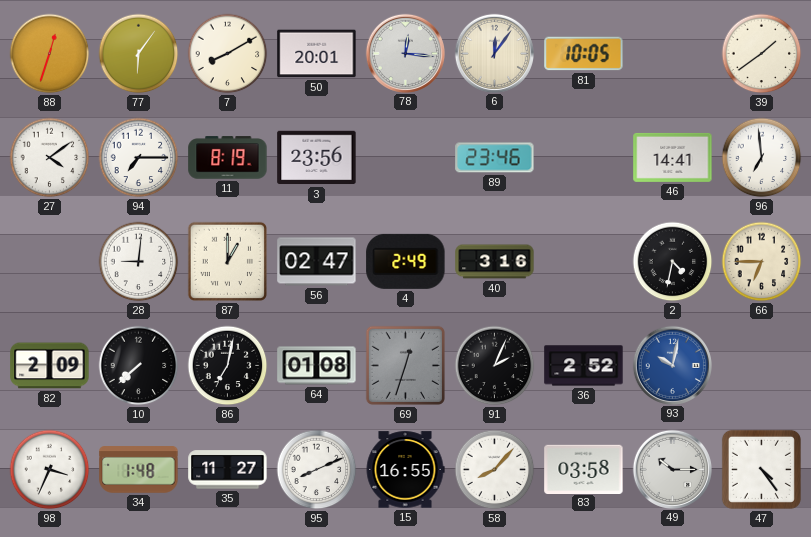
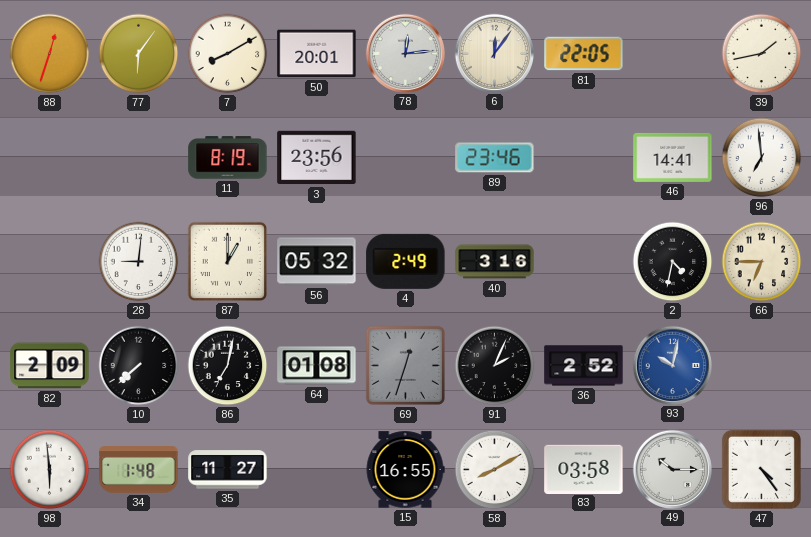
78: 12:16 -> 12:14 (405, 53)
81: 10:05 -> 22:05 (584, 54)
39: 1:39 -> 1:43 (762, 54)
27: 4:09 -> none (50, 158)
94: 7:15 -> none (139, 158)
56: 02:47 -> 05:32 (317, 262)
98: 3:34 -> 5:59 (50, 470)
95: 8:11 -> none (317, 470)
58: 8:07 -> 8:10 (495, 470)
